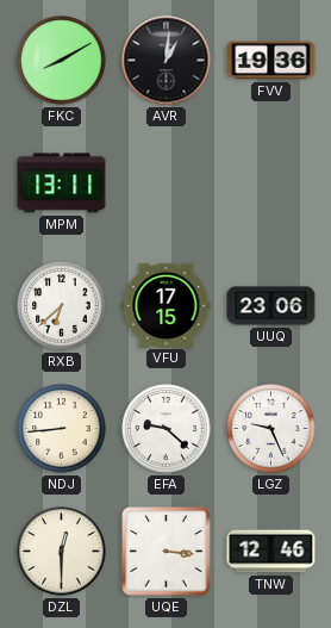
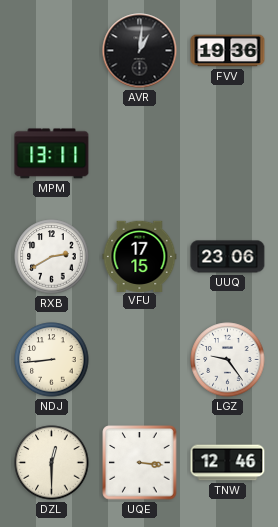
FKC: 8:10 -> none (62, 61)
RXB: 6:38 -> 2:40 (52, 257)
EFA: 9:22 -> none (167, 429)
LGZ: 9:26 -> 9:24 (228, 360)
